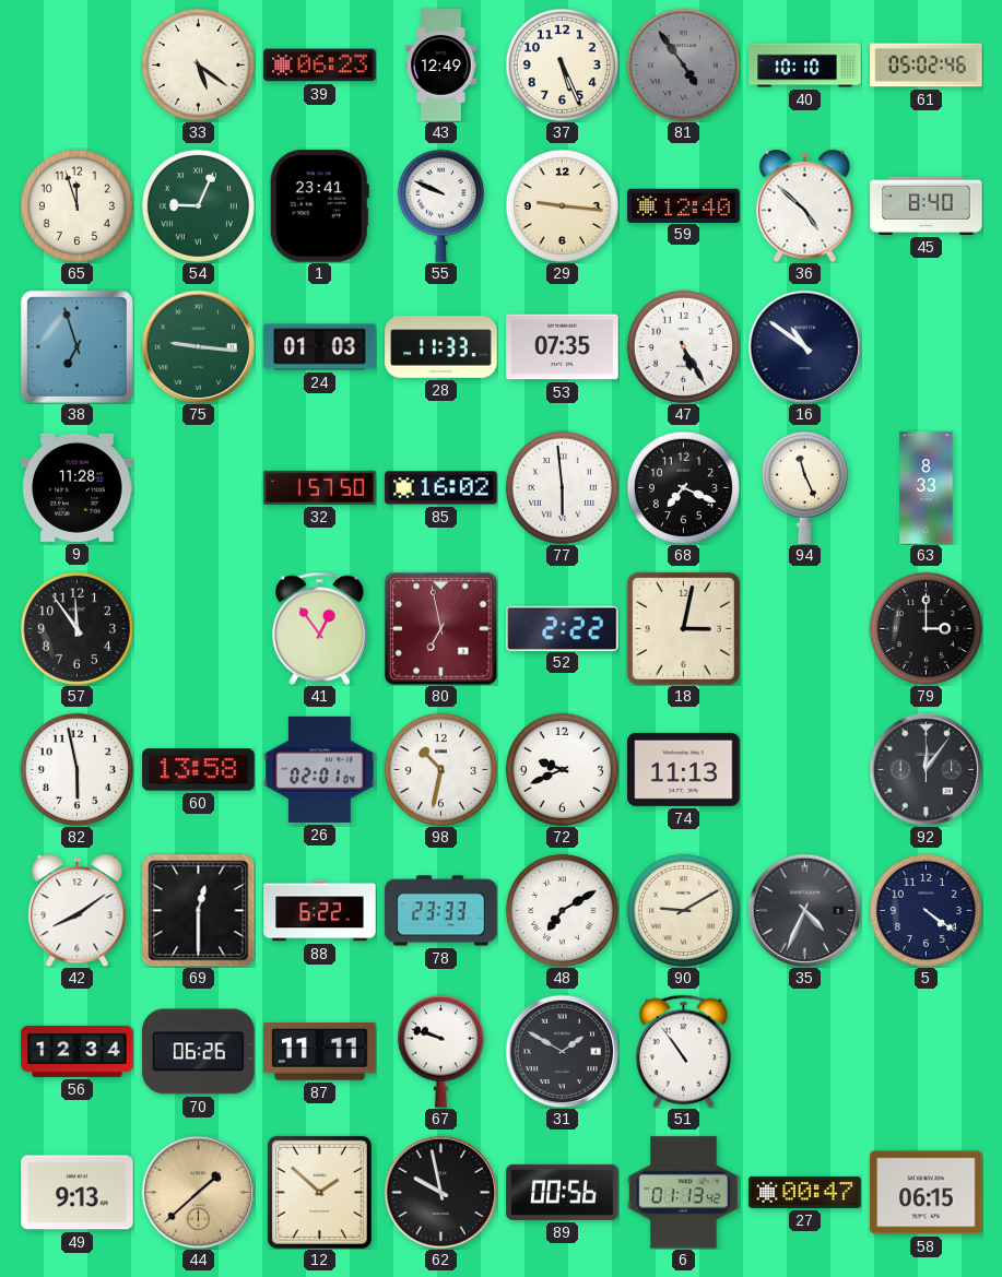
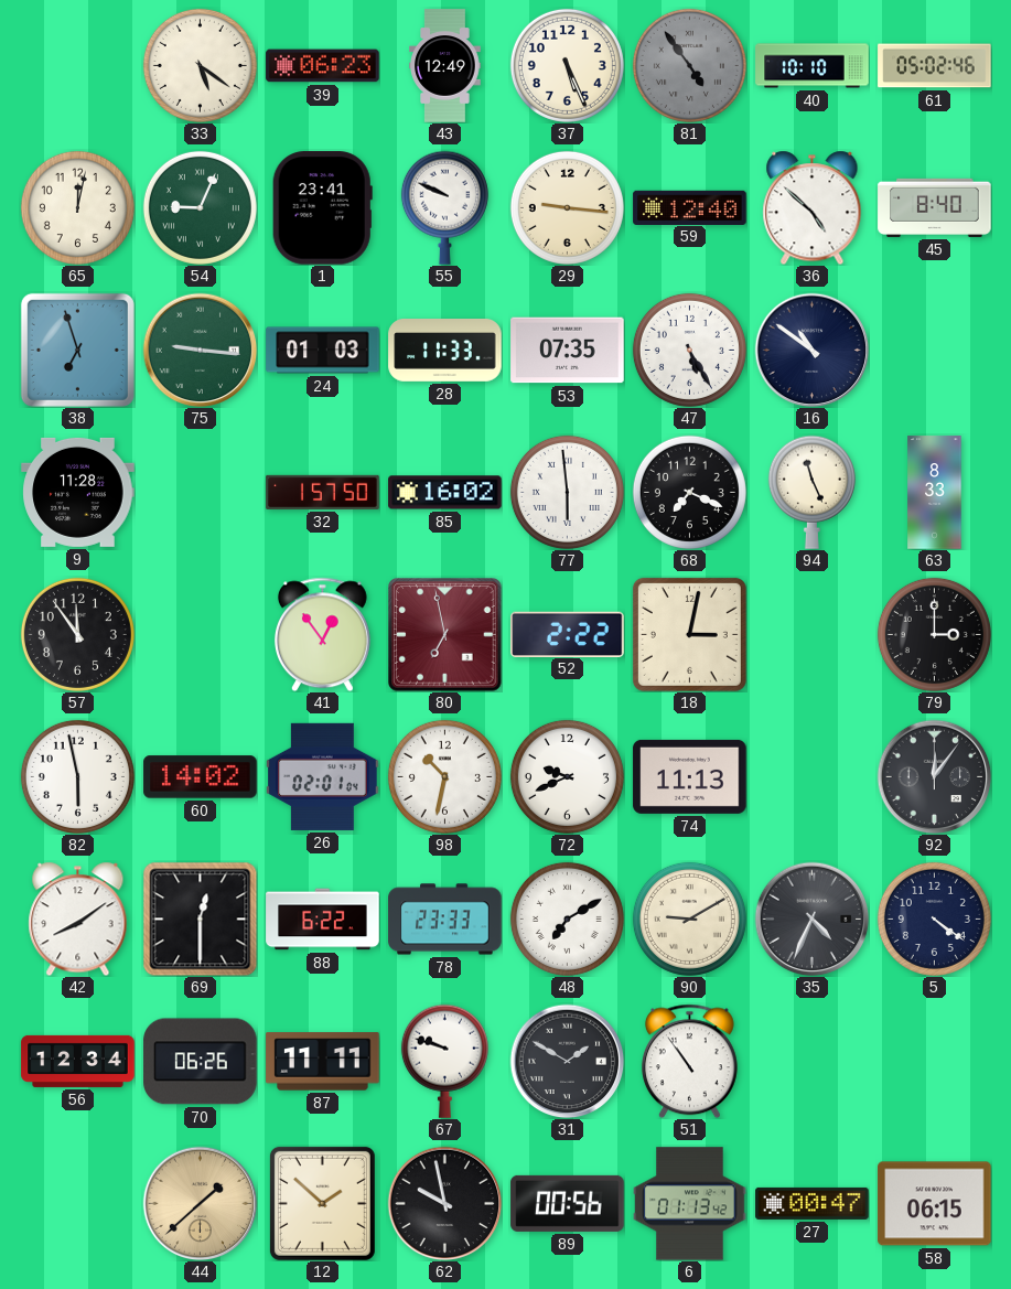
65: 11:57 -> 12:02 (77, 207)
60: 13:58 -> 14:02 (201, 777)
49: 9:13 -> none (78, 1193)
